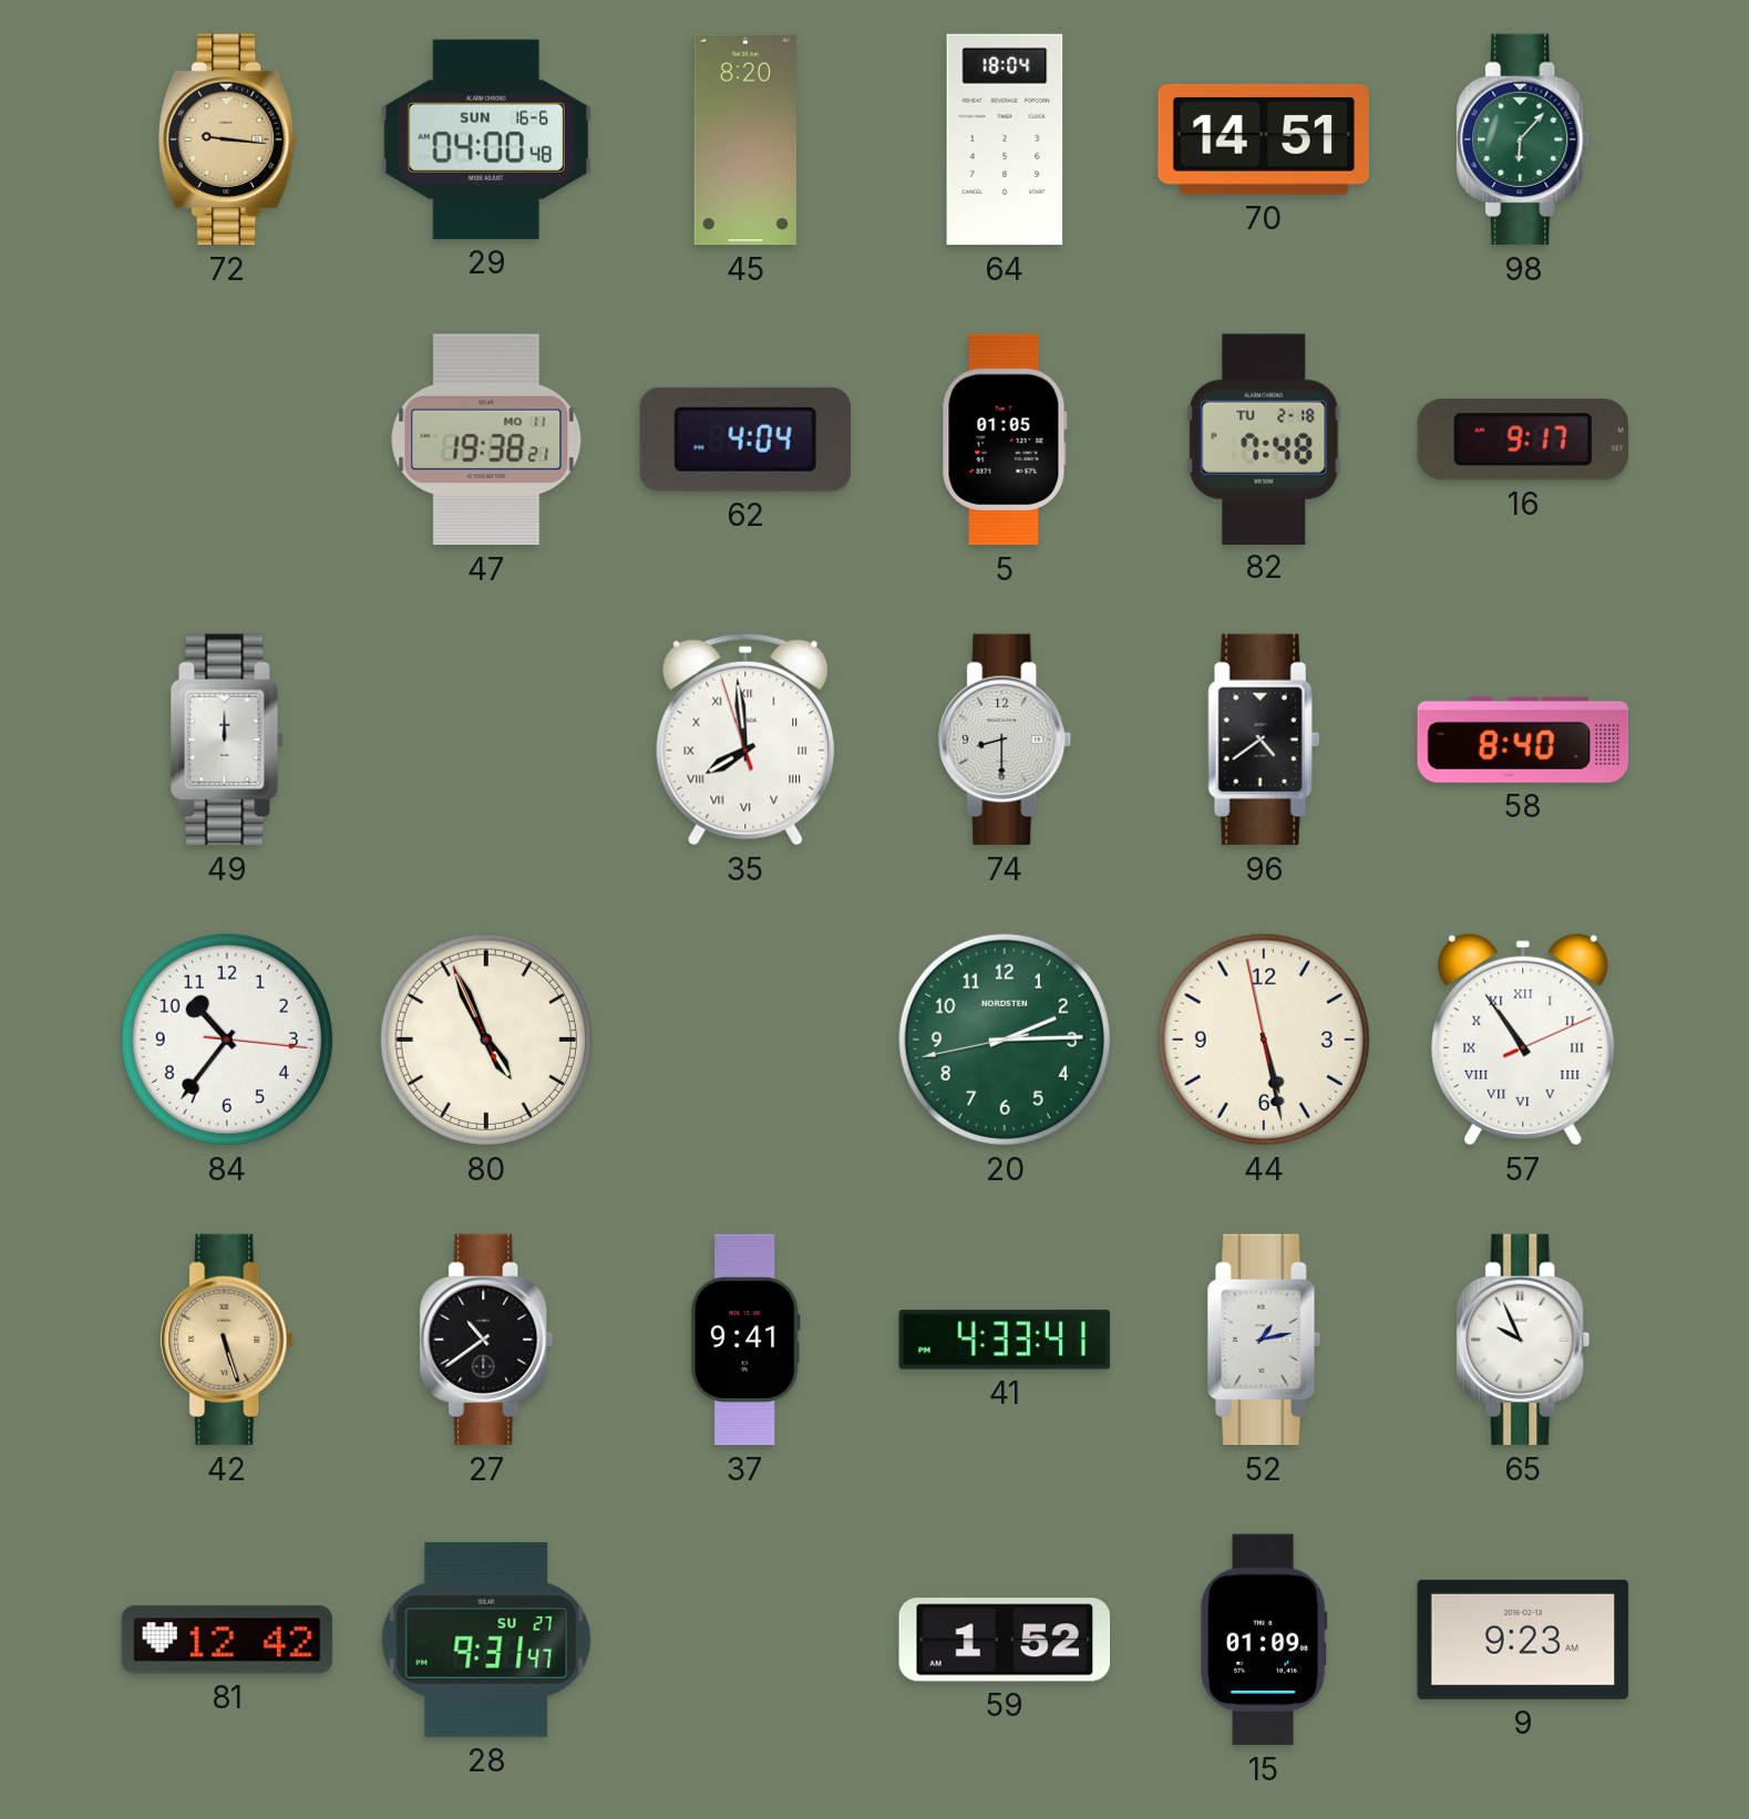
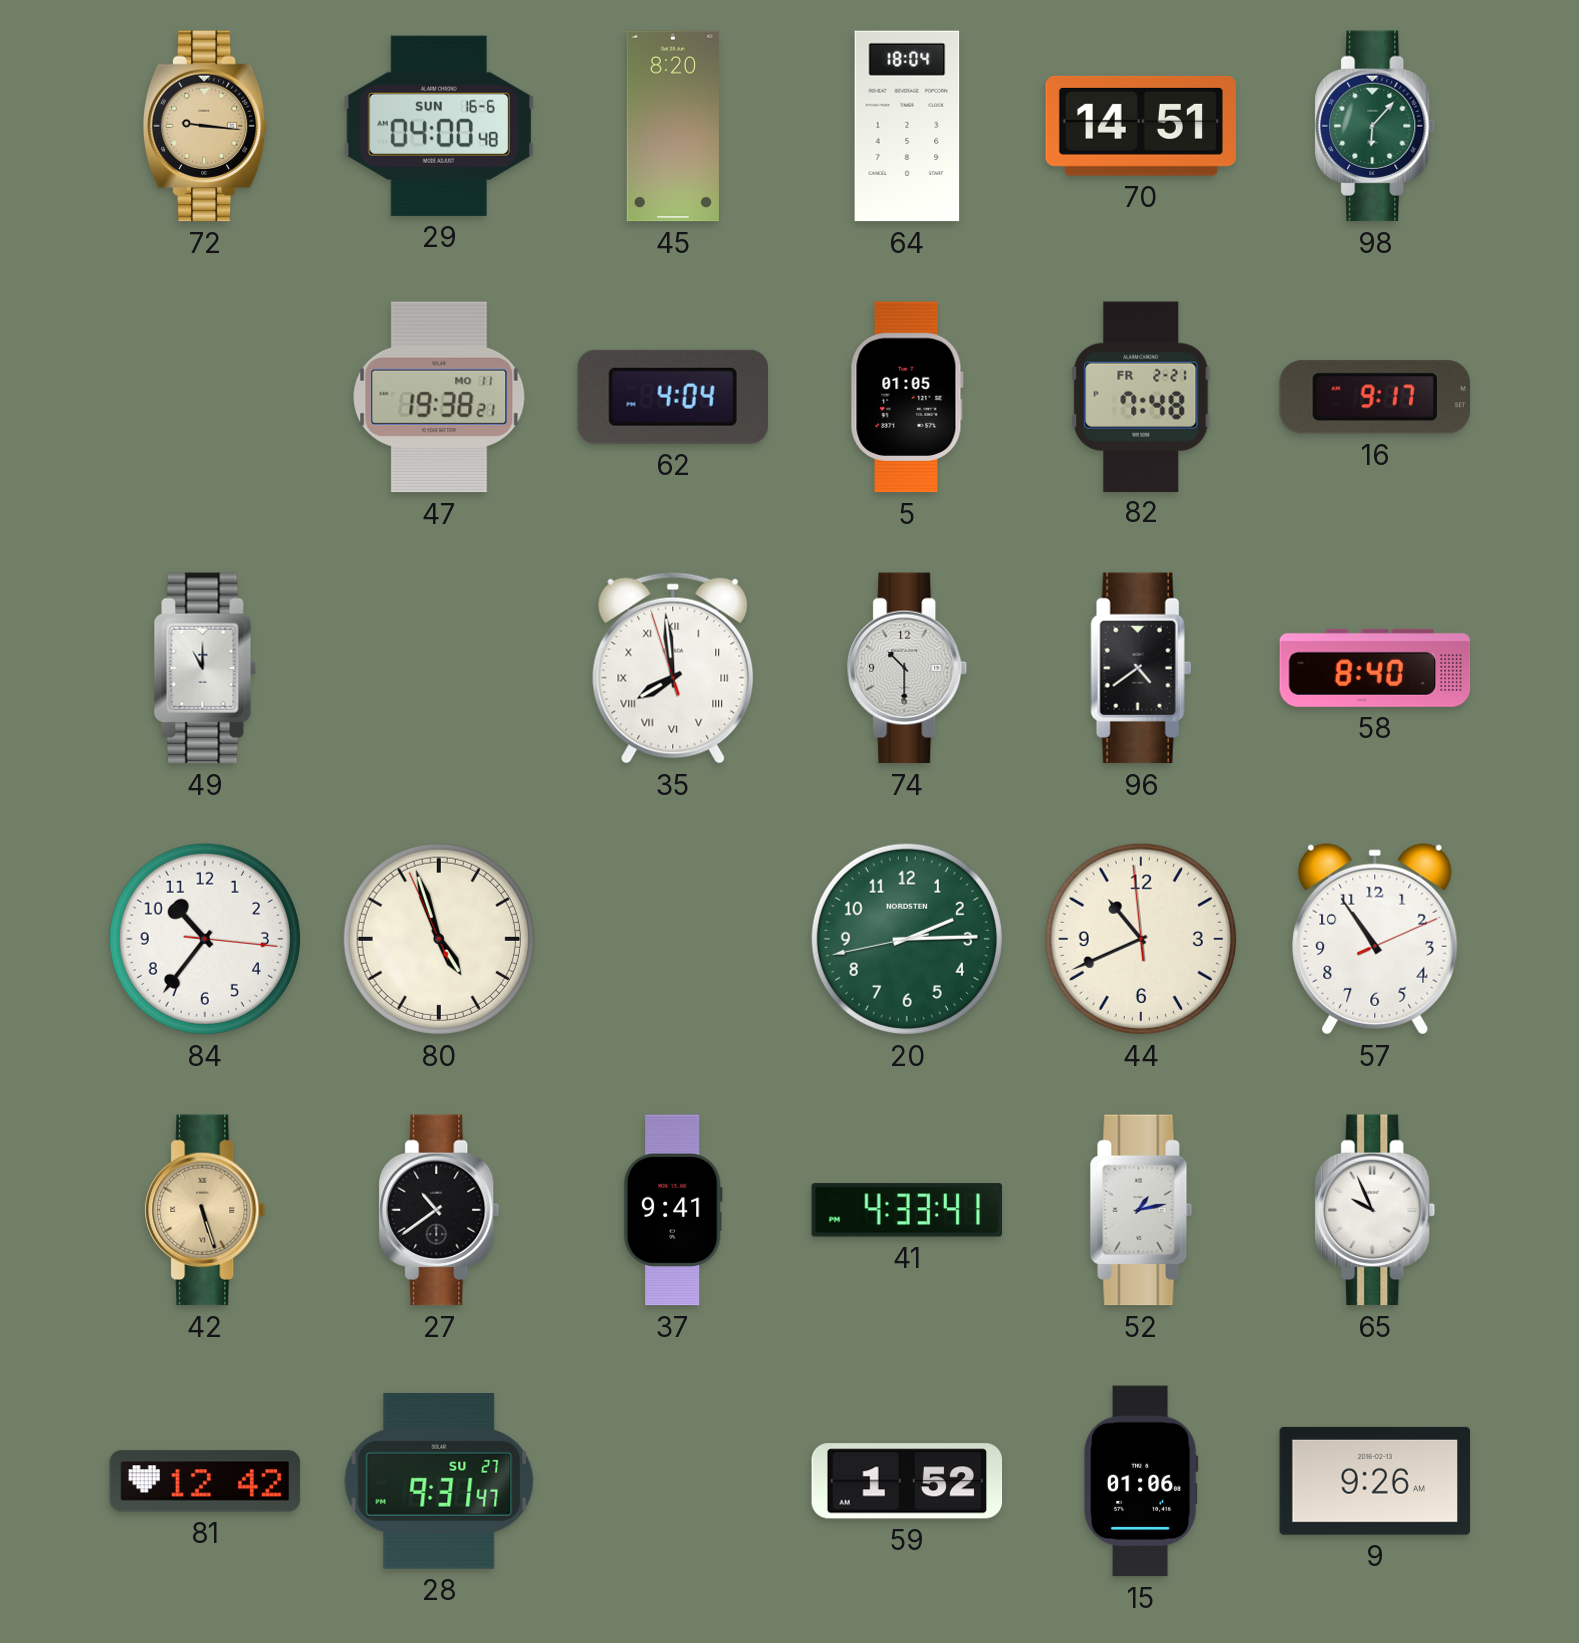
82 date: TU 2-18 -> FR 2-21 (1141, 396)
49: 12:00 -> 11:00 (205, 668)
74: 8:30 -> 10:30 (907, 668)
80: 4:55 -> 4:56 (439, 939)
44: 5:27 -> 10:40 (1141, 939)
57 numerals: Roman -> Arabic (1375, 939)
15: 01:09 -> 01:06 (1141, 1481)
9: 9:23 -> 9:26 (1375, 1481)
